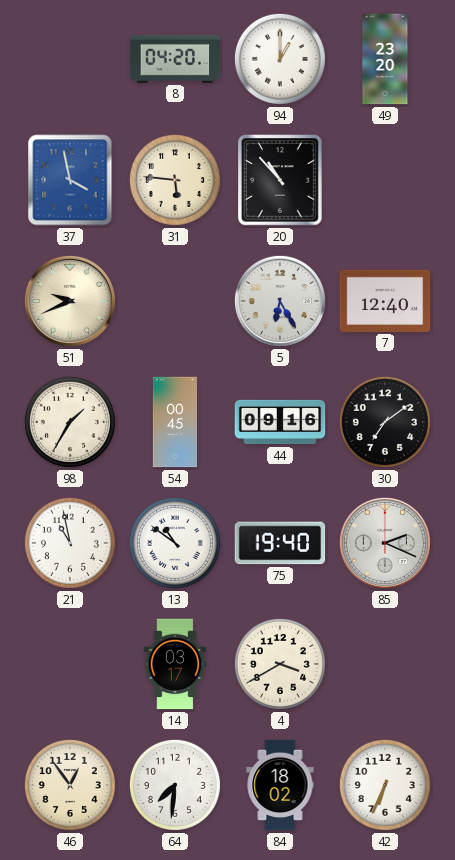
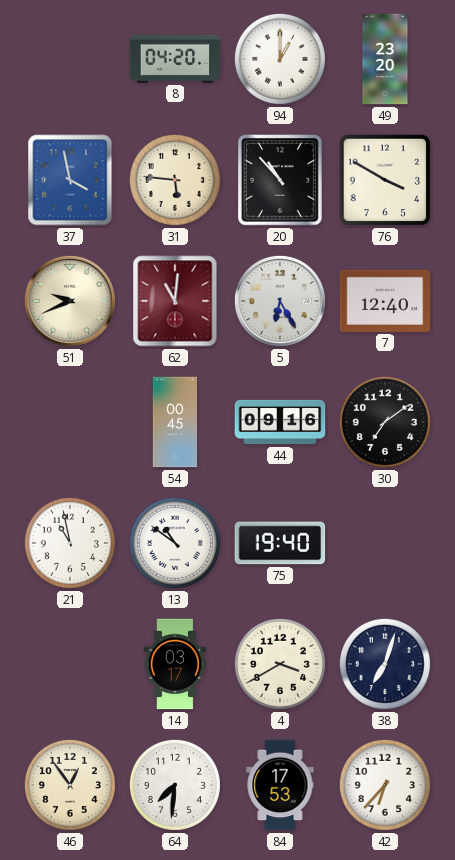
76: none -> 3:50 (385, 180)
62: none -> 11:01 (175, 301)
98: 1:35 -> none (70, 422)
85: 2:19 -> none (385, 543)
38: none -> 7:03 (385, 664)
84: 18:02 -> 17:53 (280, 785)
42: 6:34 -> 6:37 (385, 785)
